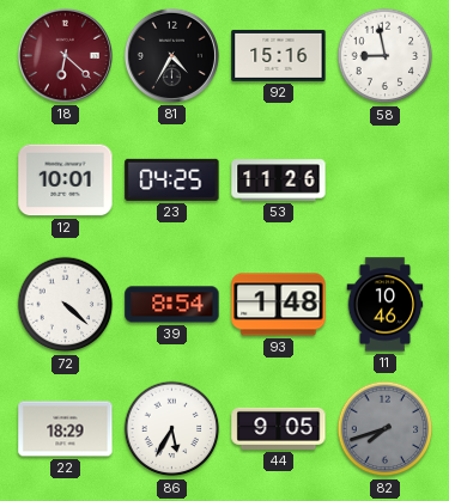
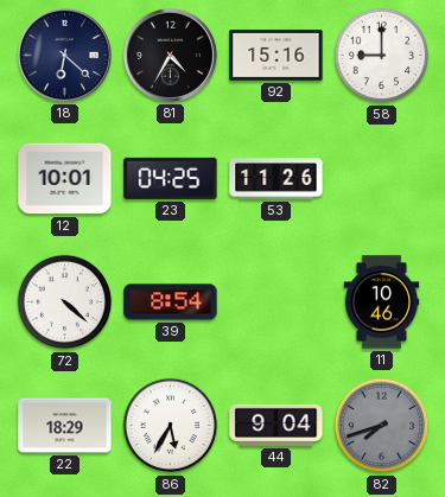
18 dial: burgundy -> navy (64, 55)
58: 8:58 -> 9:00 (382, 56)
93: 1:48 -> none (279, 305)
44: 9:05 -> 9:04 (276, 425)
